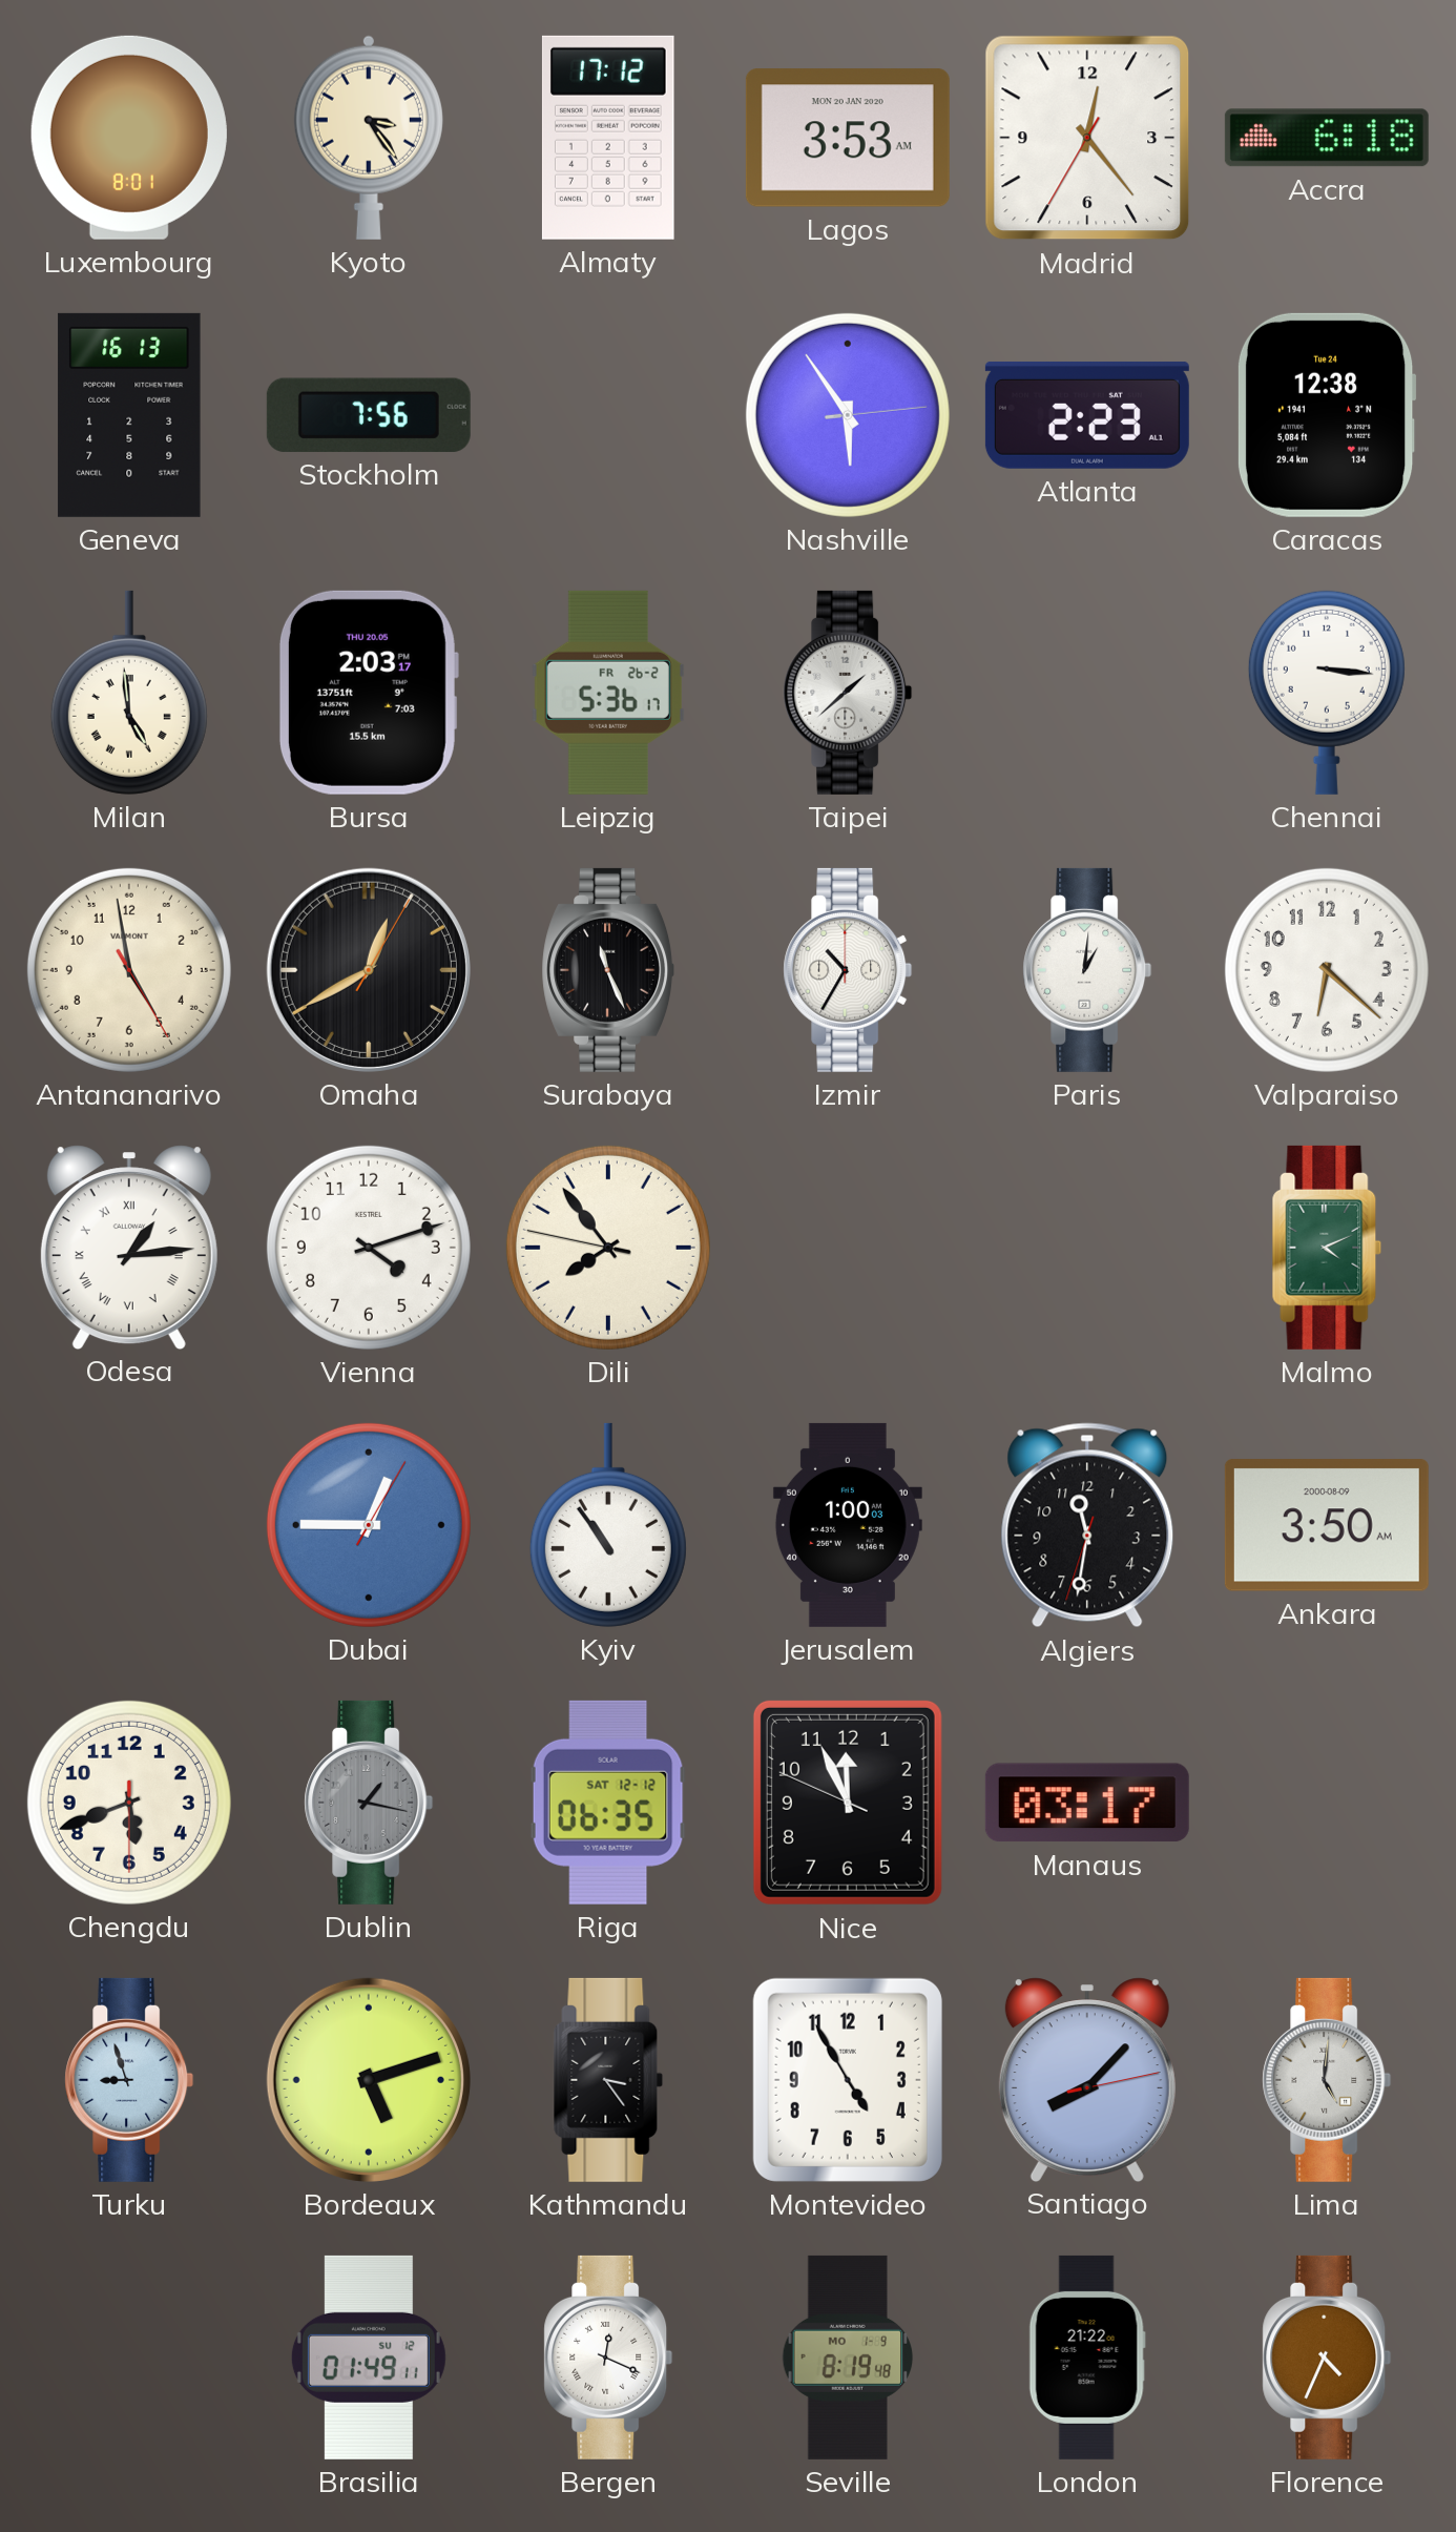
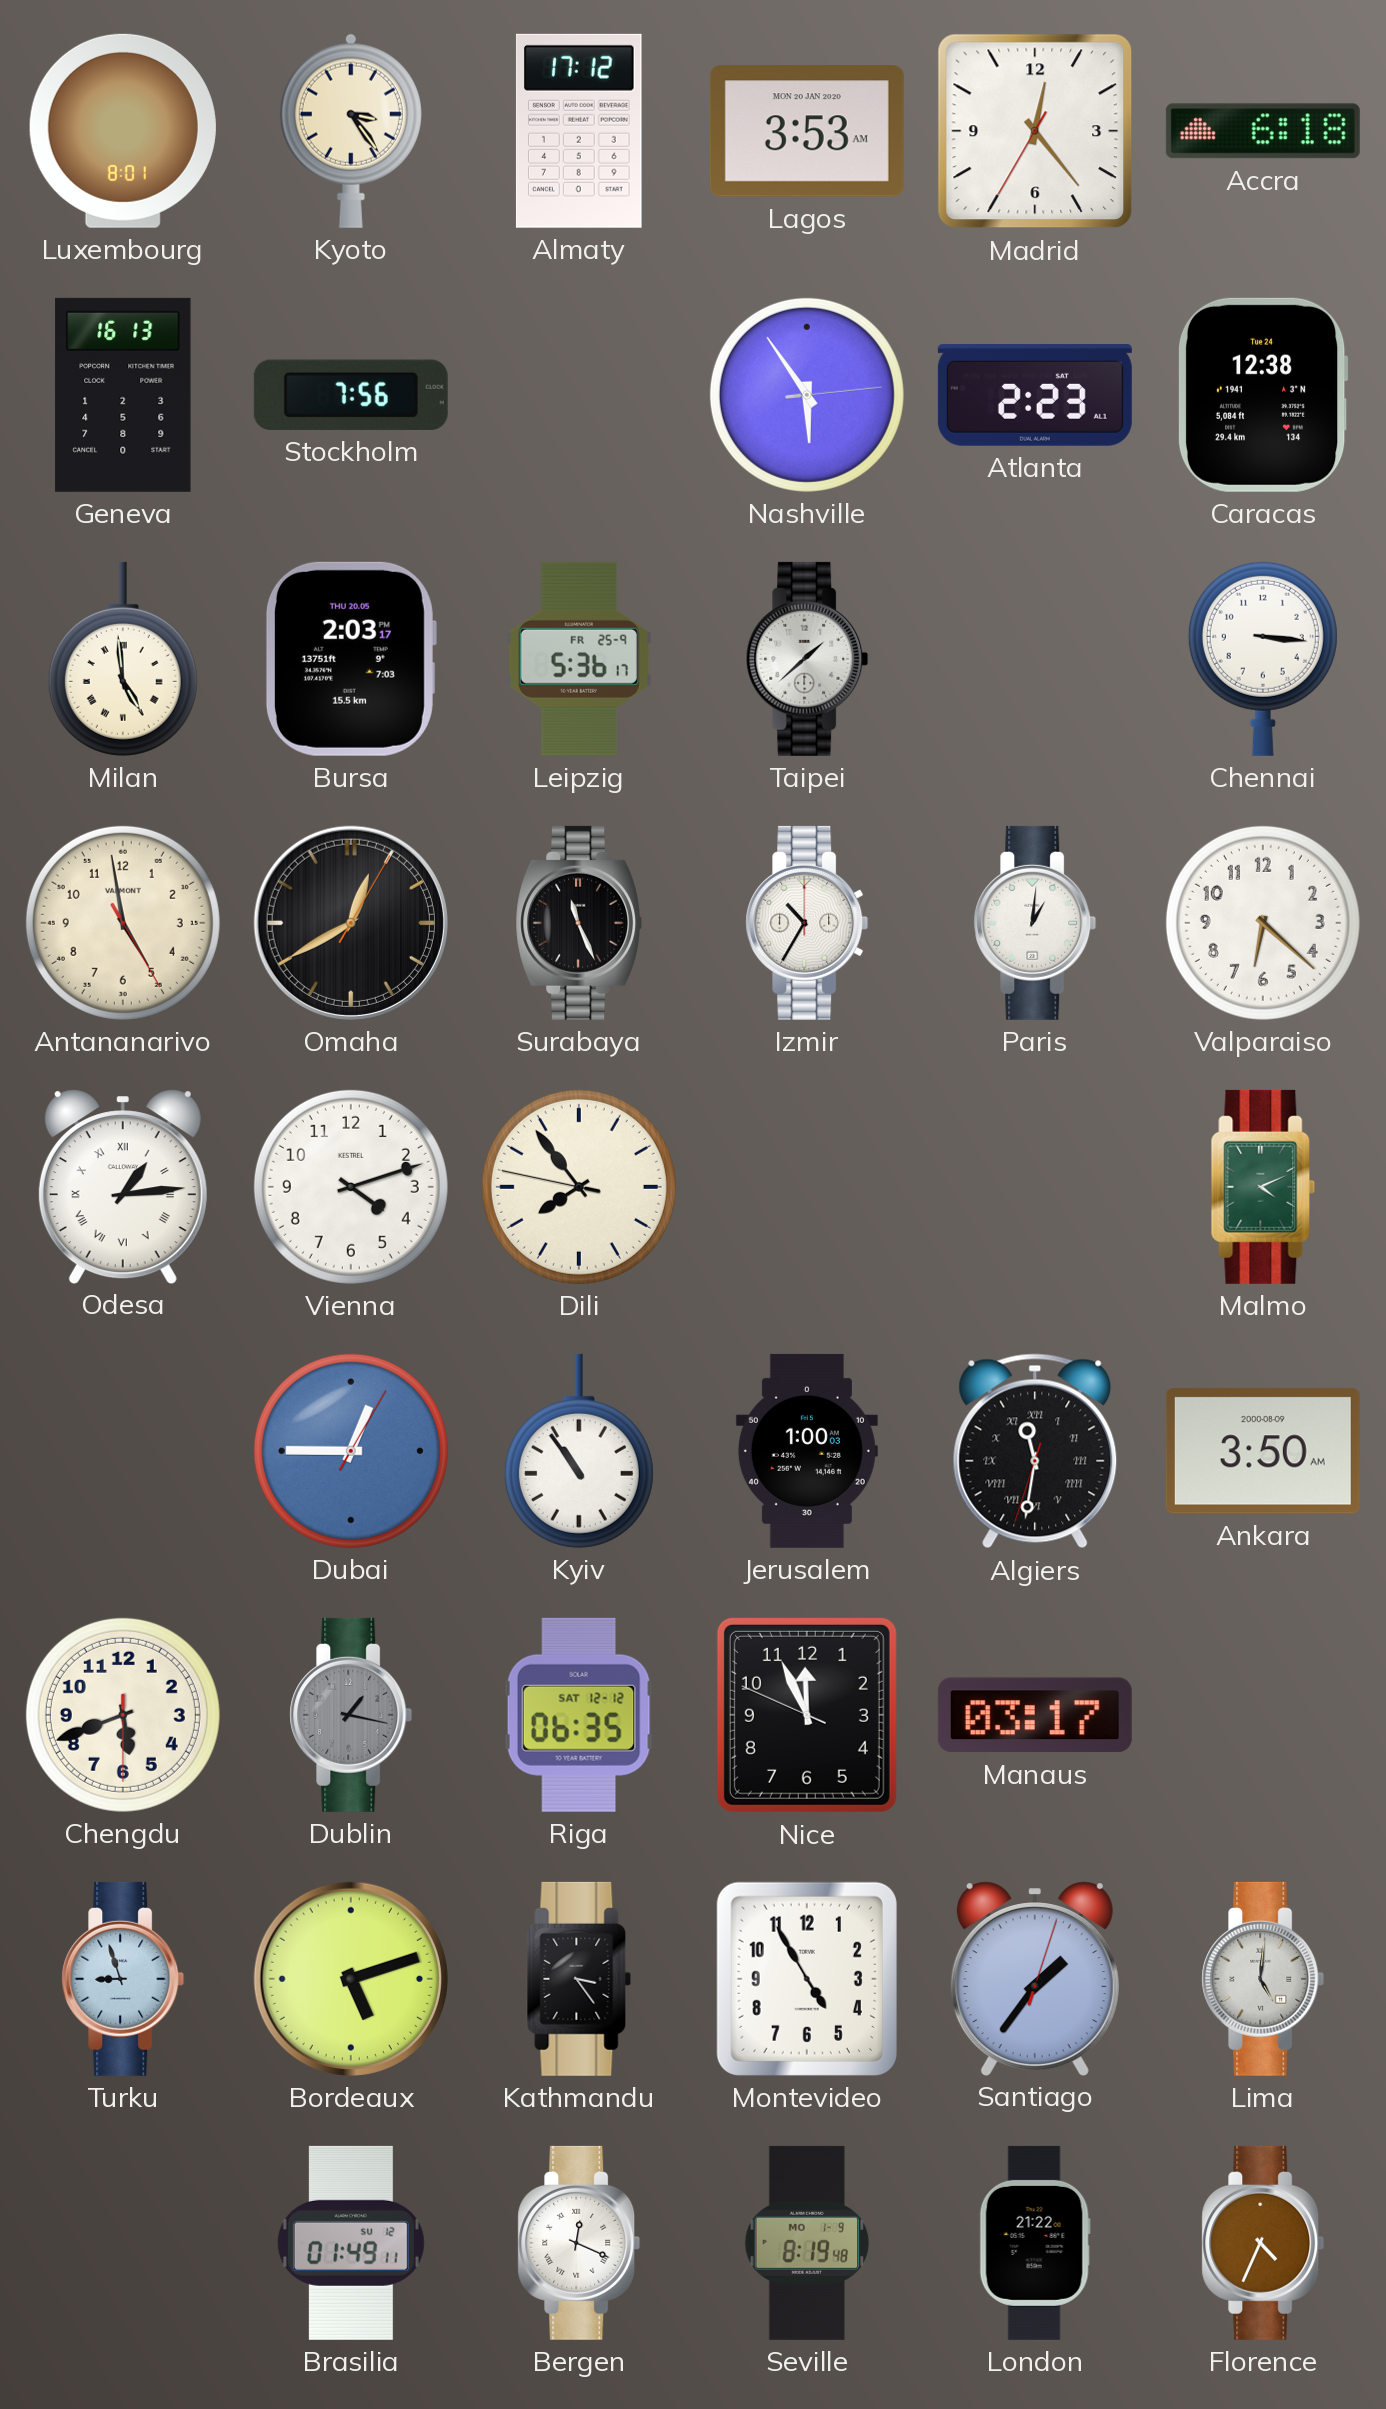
Leipzig date: FR 26-2 -> FR 25-9 (579, 659)
Algiers numerals: Arabic -> Roman (1035, 1451)
Santiago: 8:07 -> 1:36 (1035, 1978)
